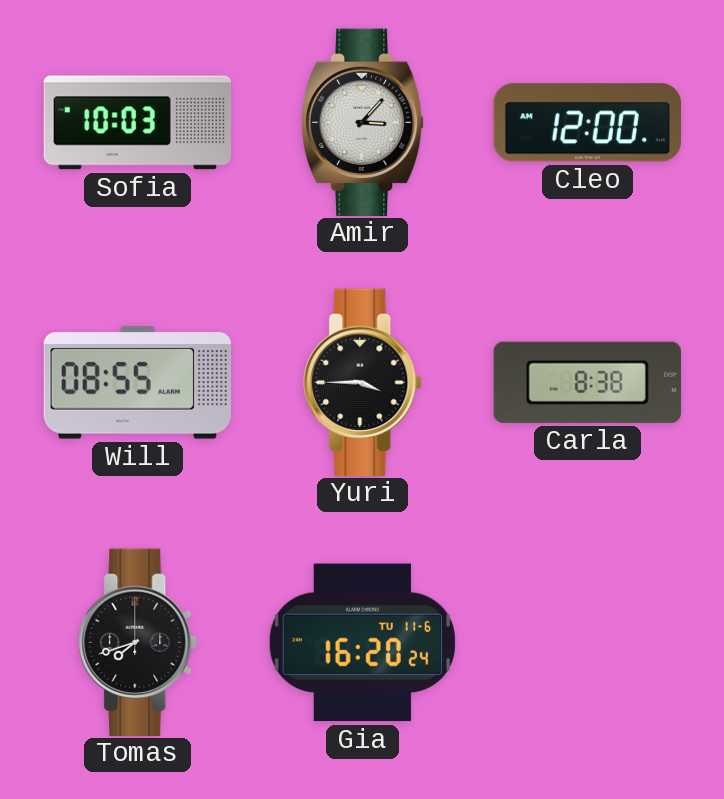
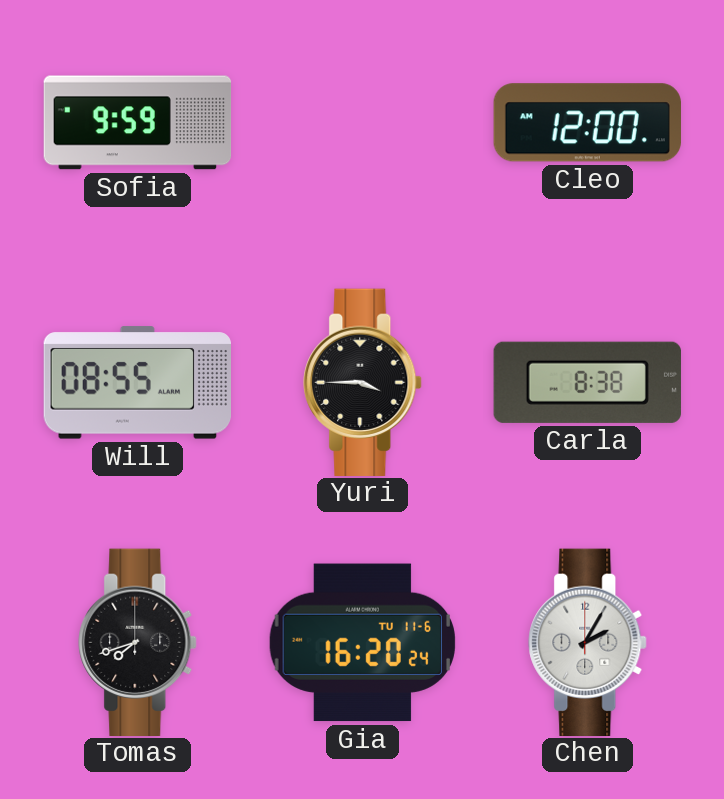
Sofia: 10:03 -> 9:59 (138, 123)
Amir: 3:07 -> none (362, 122)
Chen: none -> 2:05 (588, 642)
